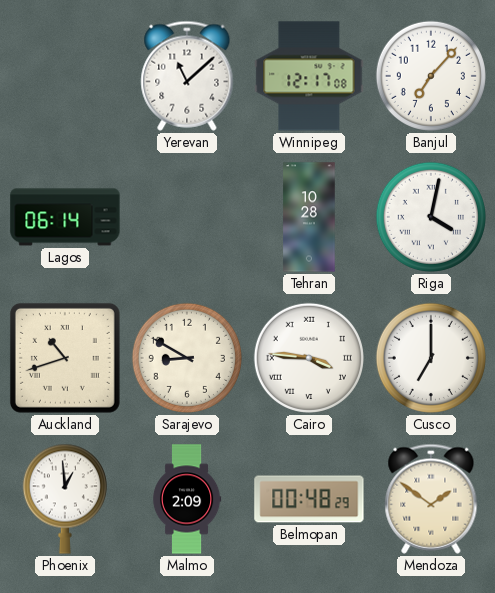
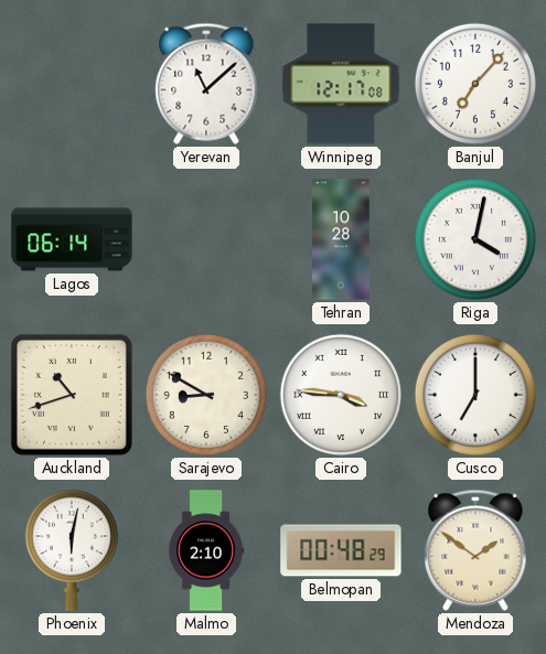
Phoenix: 12:59 -> 6:02 (72, 550)
Malmo: 2:09 -> 2:10 (206, 550)
